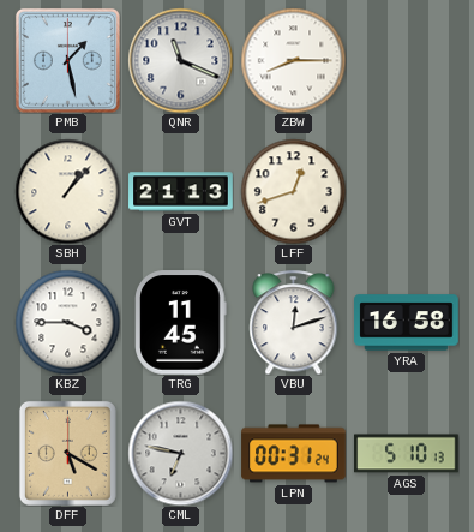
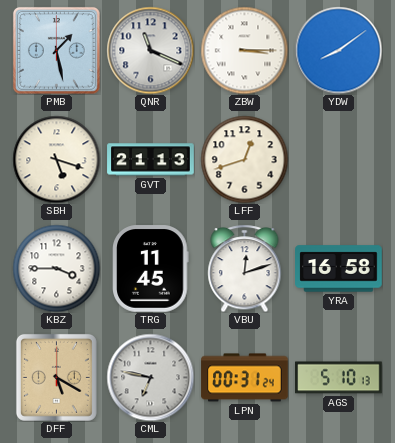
ZBW: 8:15 -> 3:15 (244, 50)
YDW: none -> 8:09 (338, 50)
SBH: 1:07 -> 5:18 (56, 159)
